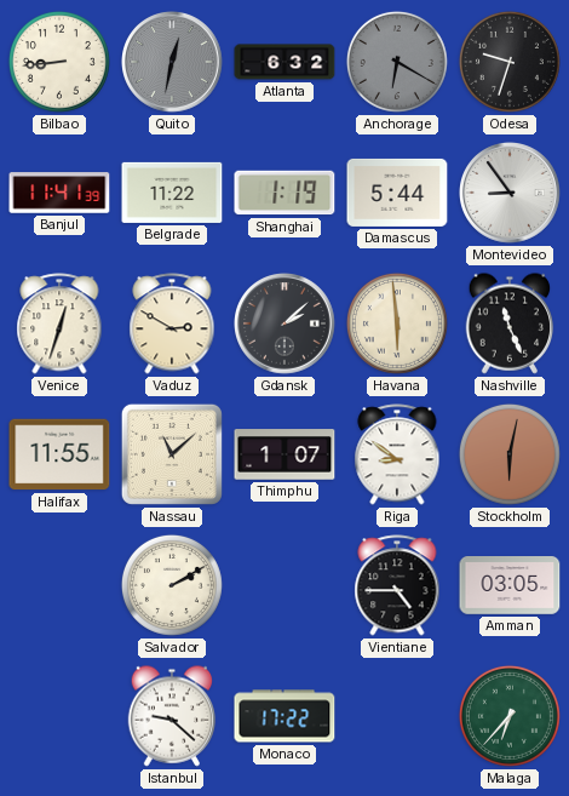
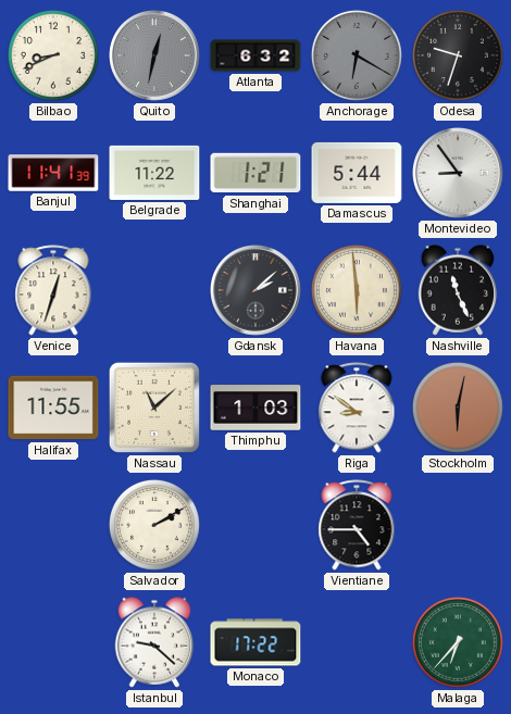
Bilbao: 8:44 -> 8:41 (53, 55)
Shanghai: 1:19 -> 1:21 (255, 173)
Vaduz: 2:50 -> none (172, 323)
Thimphu: 1:07 -> 1:03 (255, 408)
Amman: 03:05 -> none (510, 586)
